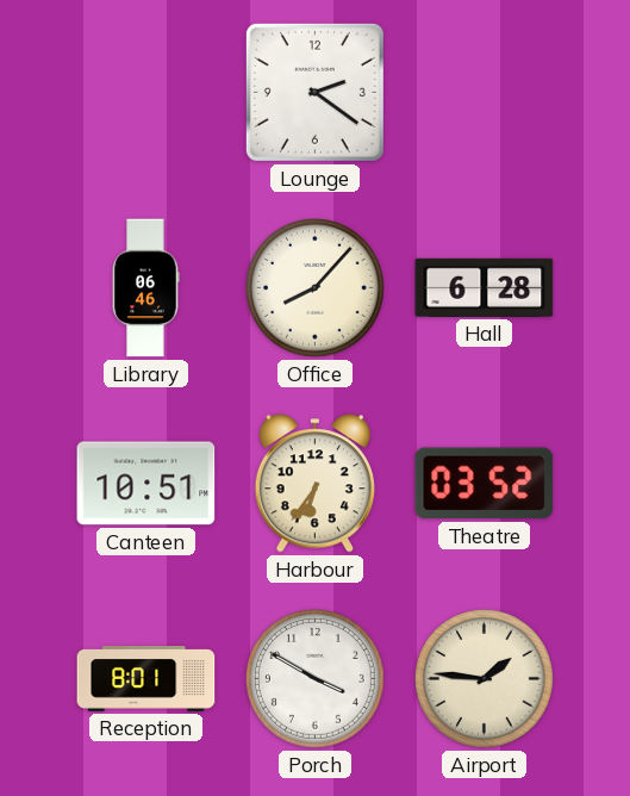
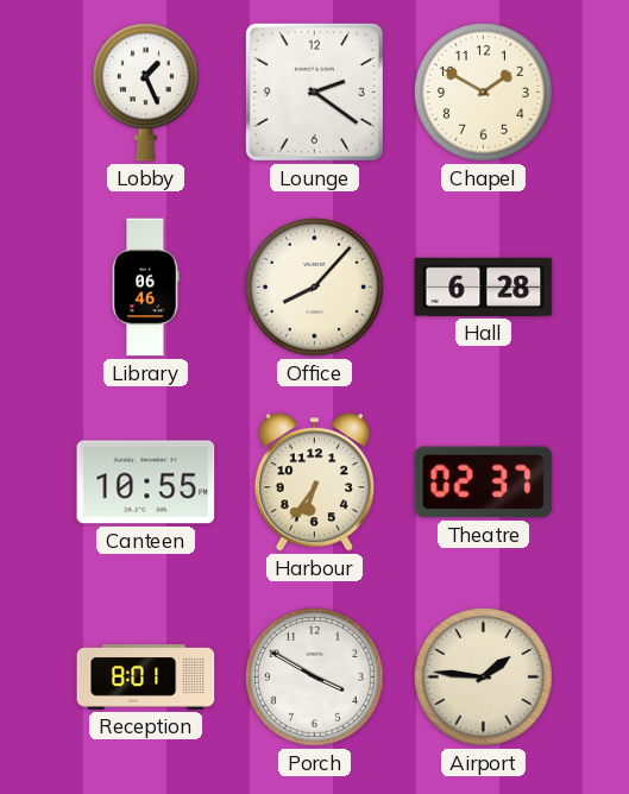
Lobby: none -> 1:26 (145, 93)
Chapel: none -> 1:50 (484, 93)
Canteen: 10:51 -> 10:55 (146, 483)
Theatre: 03:52 -> 02:37 (484, 483)
